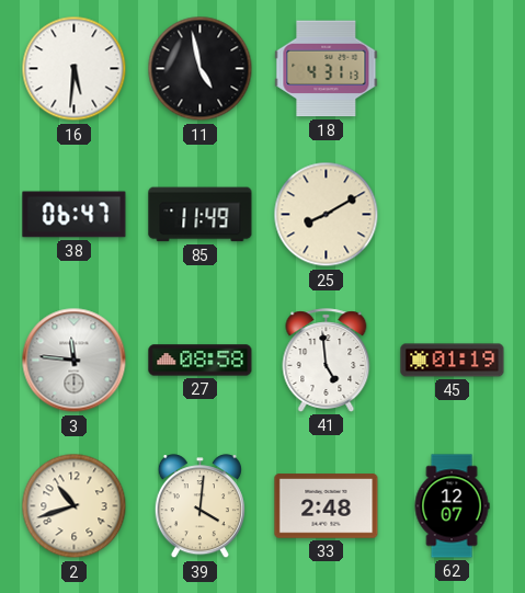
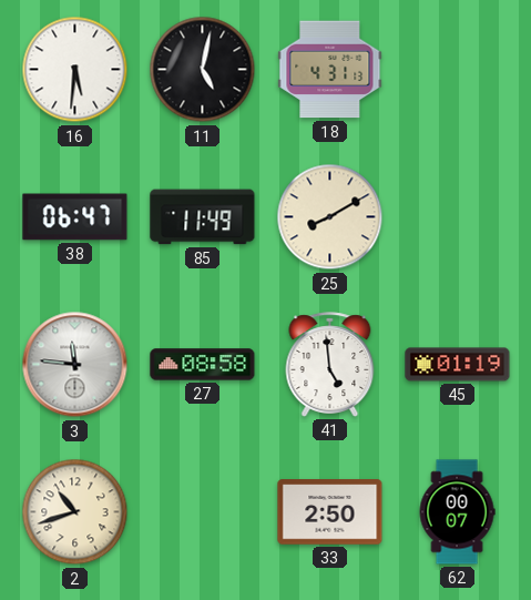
11: 4:58 -> 5:02 (203, 70)
39: 4:01 -> none (199, 506)
33: 2:48 -> 2:50 (330, 512)
62: 12:07 -> 00:07 (457, 512)
